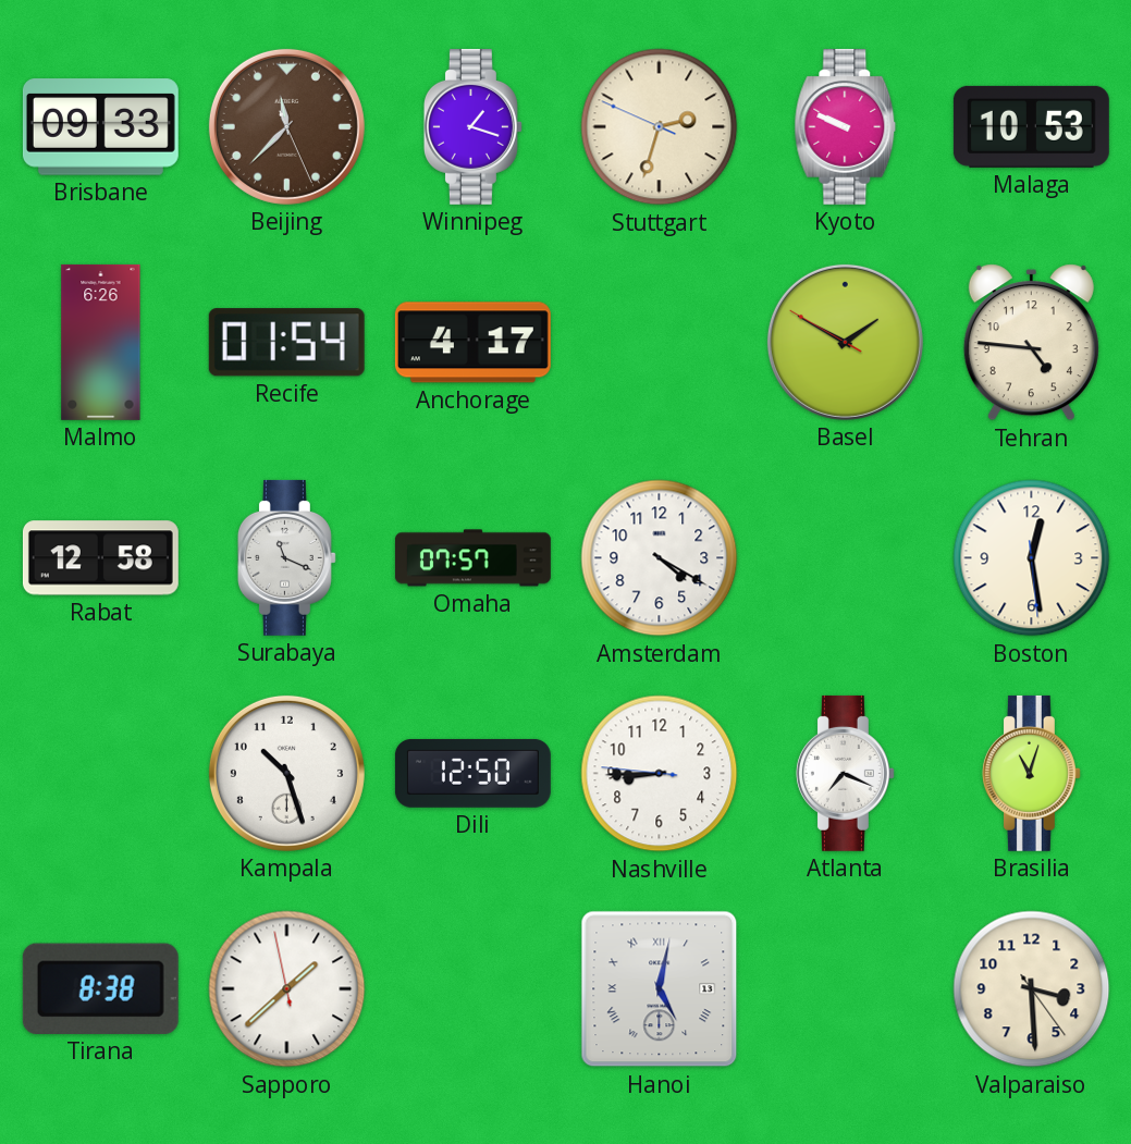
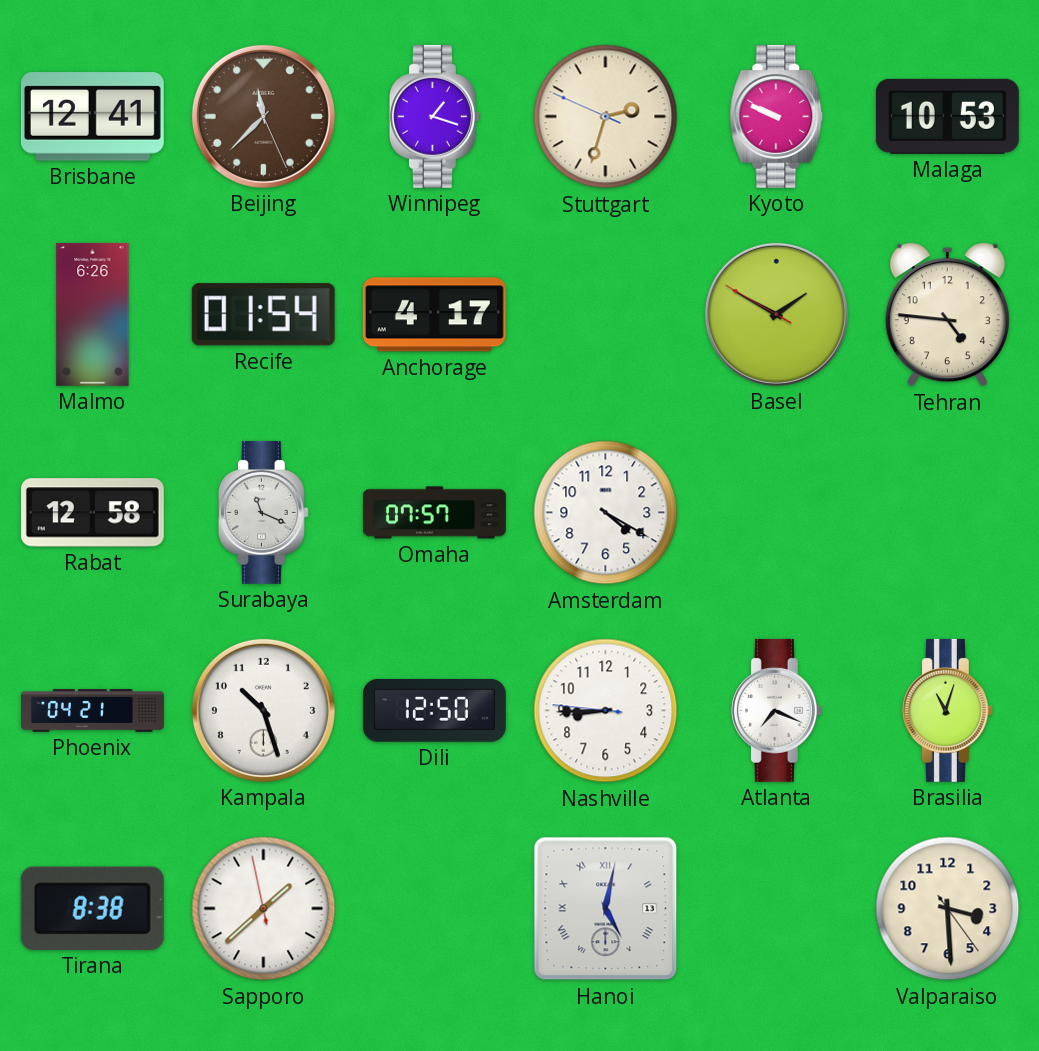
Brisbane: 09:33 -> 12:41 (92, 117)
Boston: 12:28 -> none (1032, 558)
Phoenix: none -> 04:21 (92, 711)
